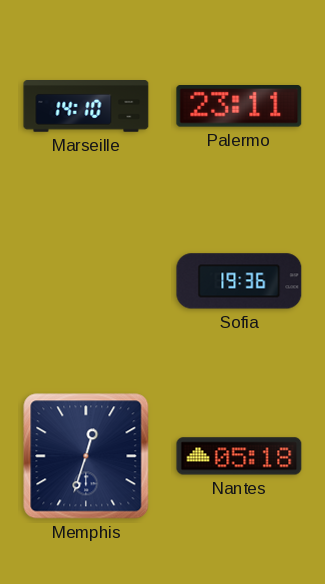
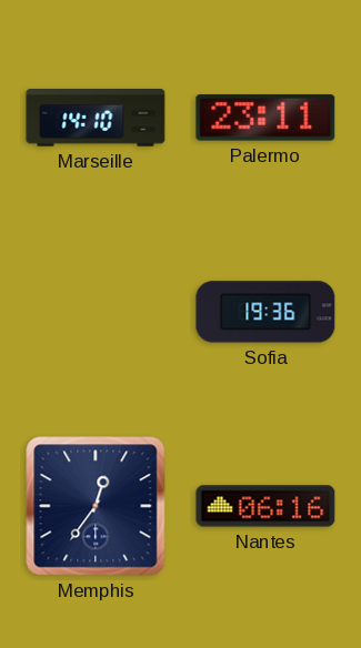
Memphis: 12:33 -> 12:36 (96, 506)
Nantes: 05:18 -> 06:16 (265, 506)
